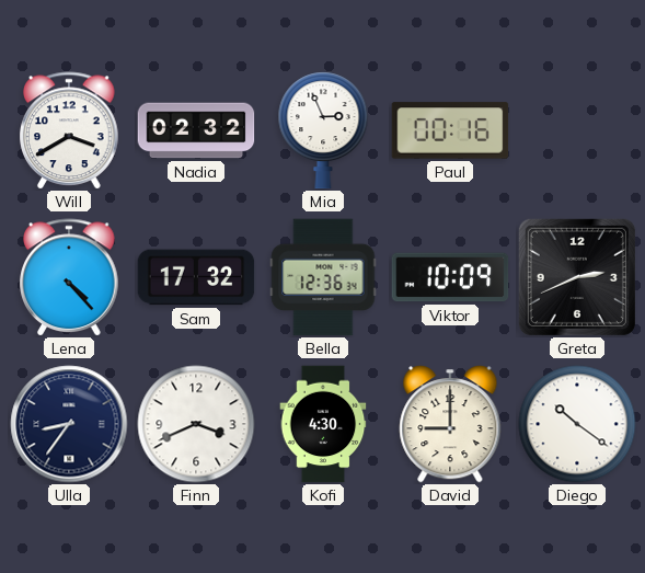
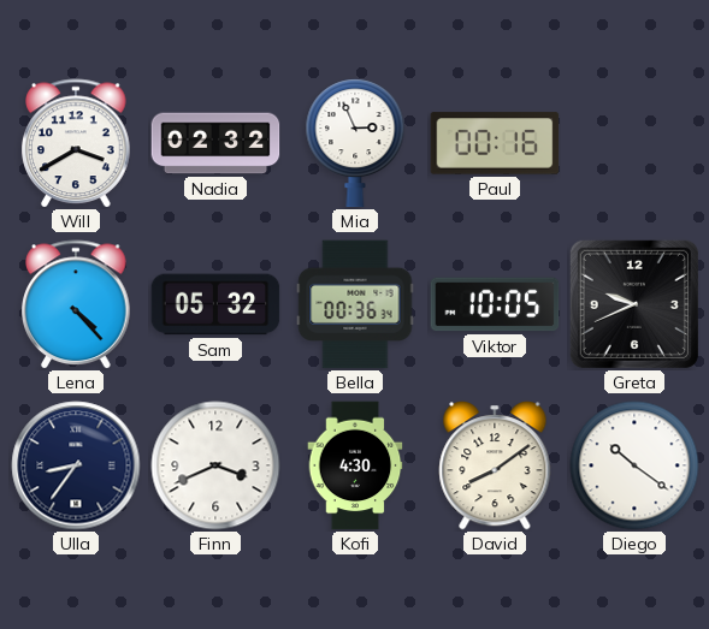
Sam: 17:32 -> 05:32 (215, 304)
Bella: 12:36 -> 00:36 (355, 304)
Viktor: 10:09 -> 10:05 (495, 304)
Greta: 2:41 -> 9:41 (634, 304)
David: 9:00 -> 8:09 (495, 465)
